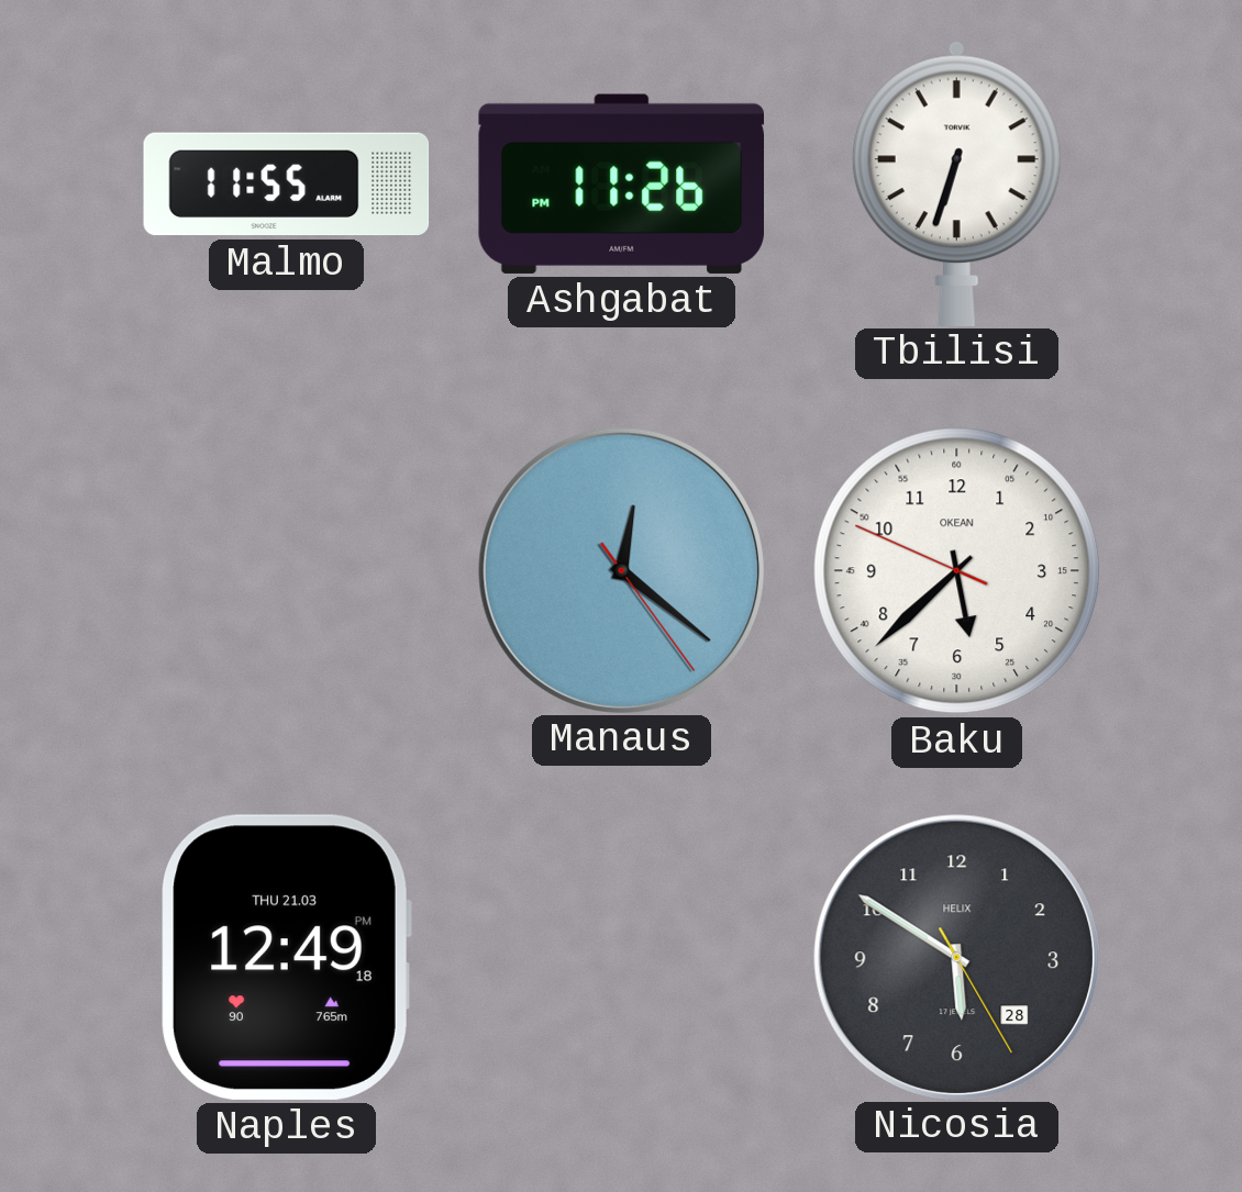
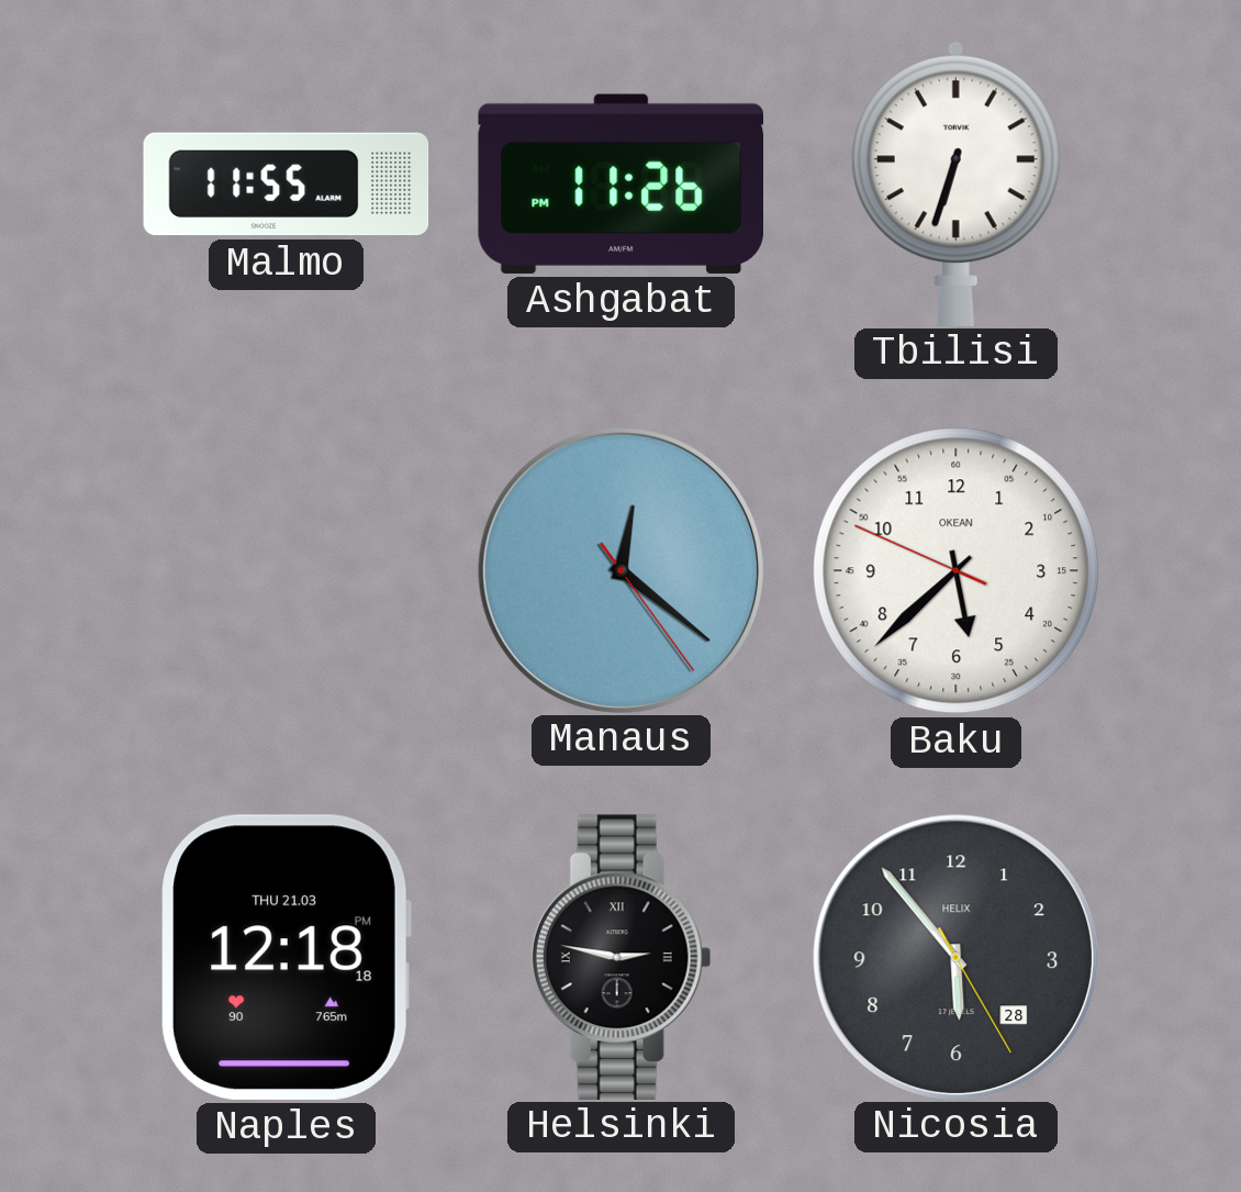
Naples: 12:49 -> 12:18 (286, 957)
Helsinki: none -> 2:47 (620, 957)
Nicosia: 5:50 -> 5:53 (955, 957)
